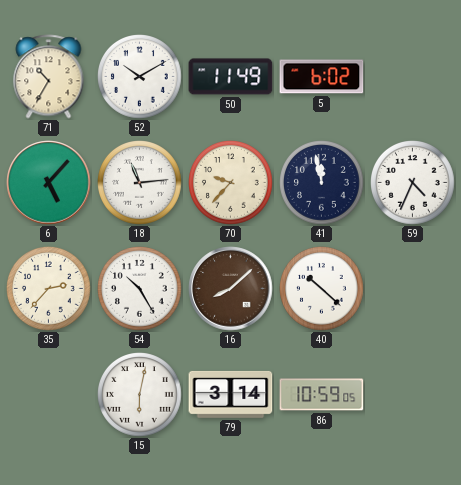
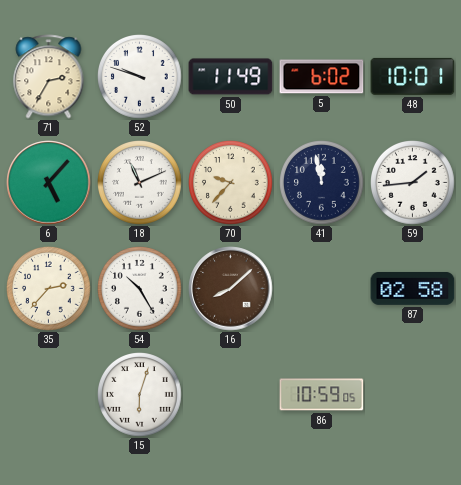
71: 10:35 -> 2:35 (49, 77)
52: 10:10 -> 9:48 (140, 77)
48: none -> 10:01 (413, 76)
18: 11:14 -> 11:11 (140, 183)
59: 4:34 -> 1:44 (413, 183)
40: 10:22 -> none (322, 289)
87: none -> 02:58 (413, 288)
15: 6:02 -> 6:03 (140, 395)
79: 3:14 -> none (231, 394)
